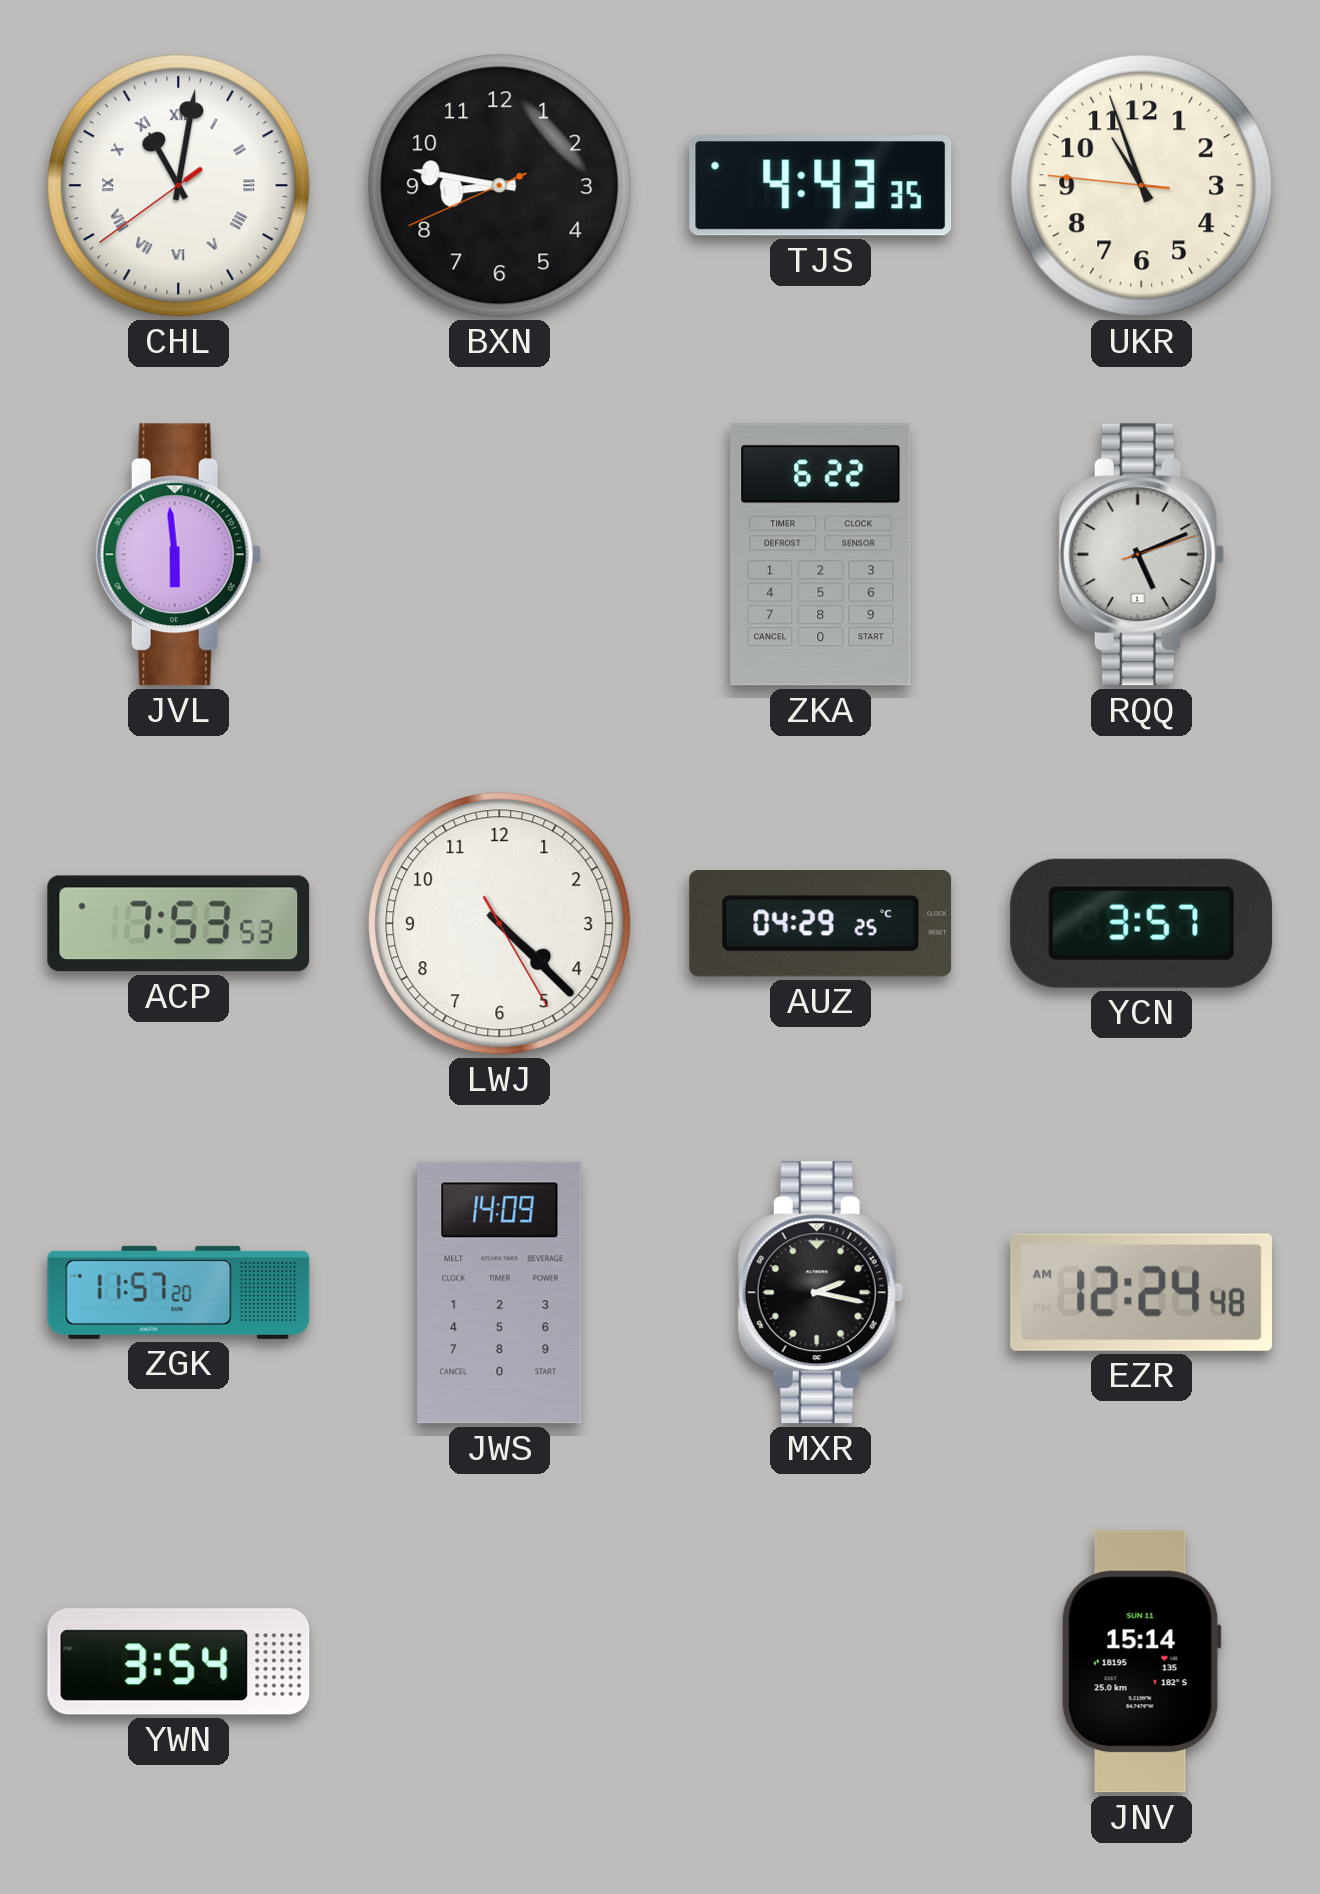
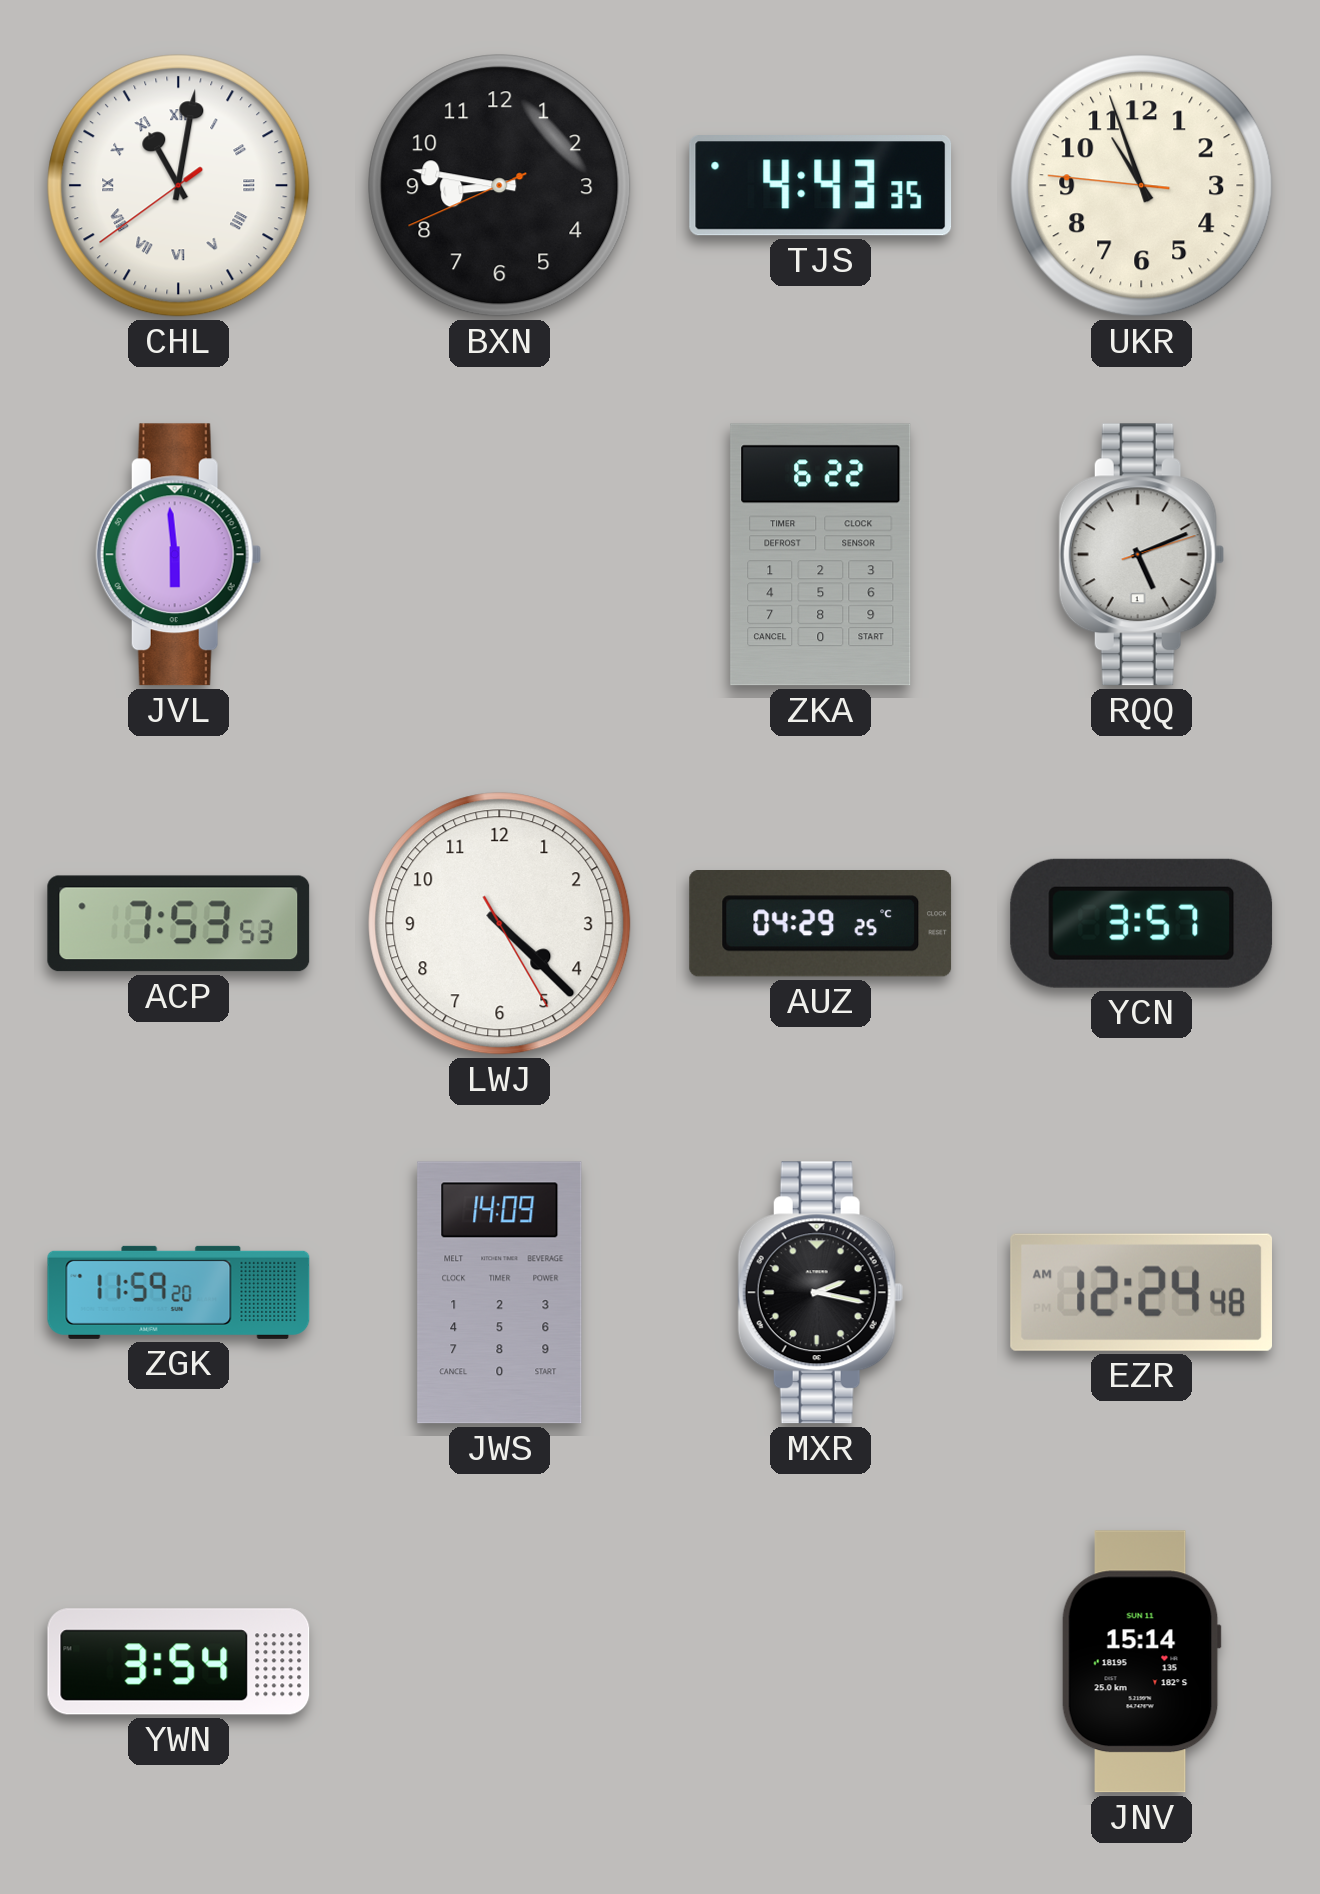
ZGK: 11:57 -> 11:59 (179, 1292)
